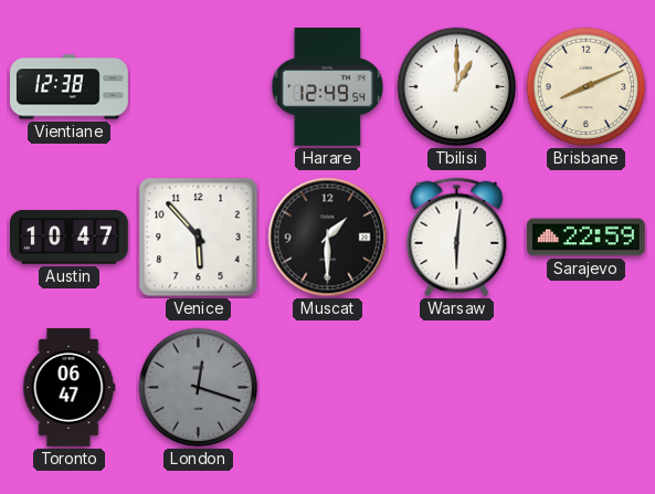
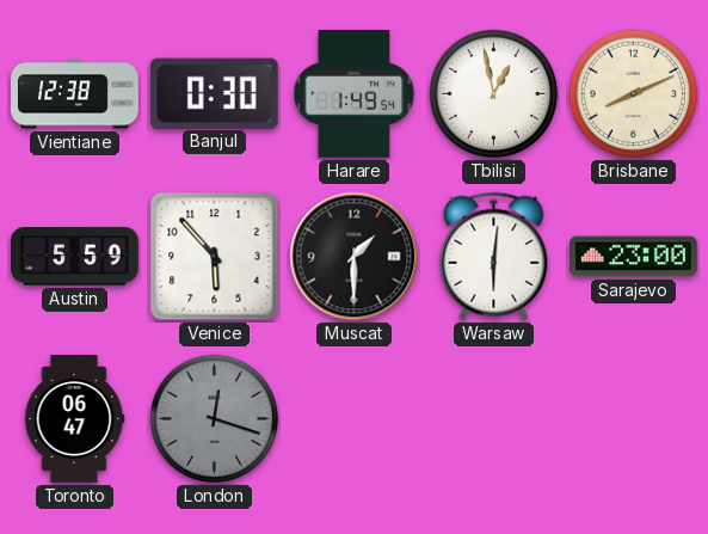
Banjul: none -> 0:30 (214, 93)
Harare: 12:49 -> 1:49 (355, 94)
Tbilisi: 1:00 -> 12:58 (494, 94)
Austin: 10:47 -> 5:59 (75, 257)
Sarajevo: 22:59 -> 23:00 (634, 257)
